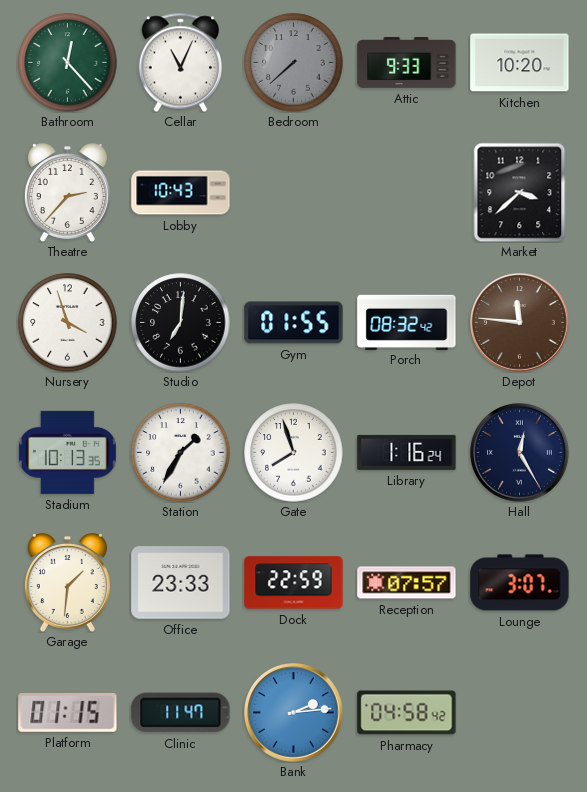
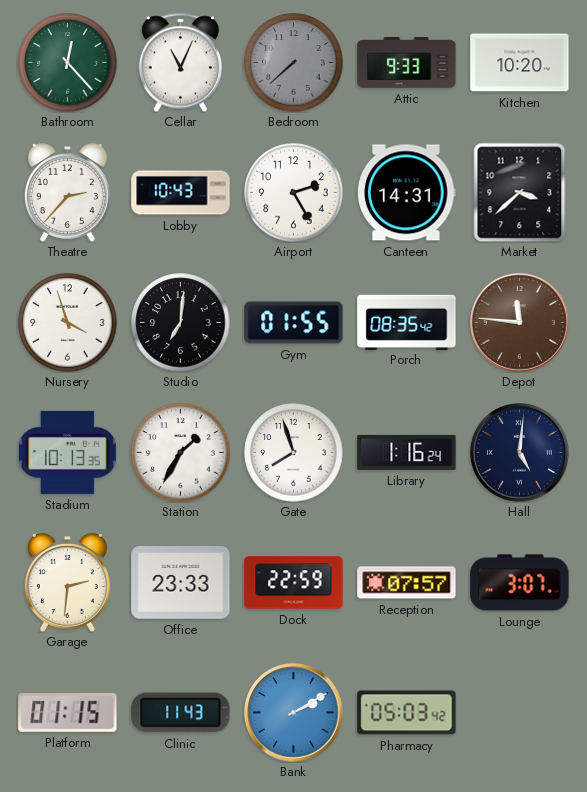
Airport: none -> 2:25 (294, 193)
Canteen: none -> 14:31 (407, 193)
Porch: 08:32 -> 08:35 (407, 322)
Hall: 12:25 -> 5:01 (520, 453)
Garage: 1:31 -> 2:31 (67, 583)
Clinic: 11:47 -> 11:43 (181, 713)
Bank: 2:14 -> 2:10 (294, 713)
Pharmacy: 04:58 -> 05:03 (407, 713)
